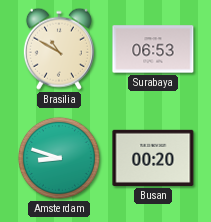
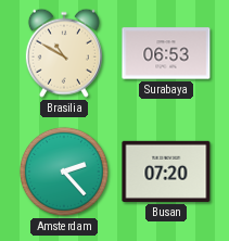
Amsterdam: 8:48 -> 2:23 (64, 172)
Busan: 00:20 -> 07:20 (166, 172)
